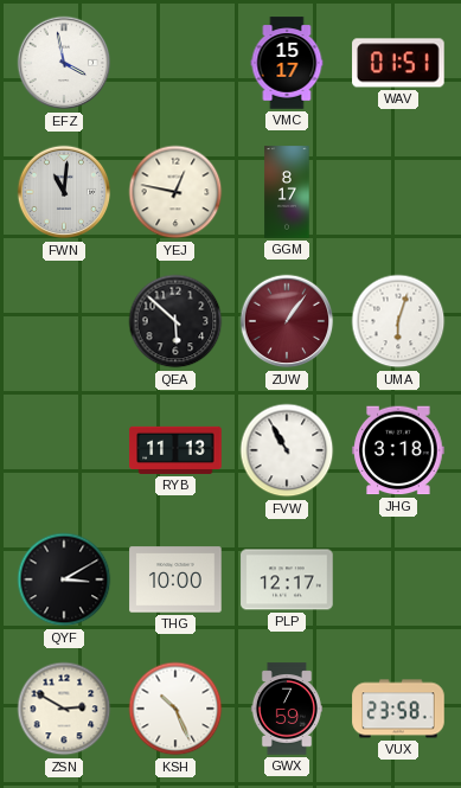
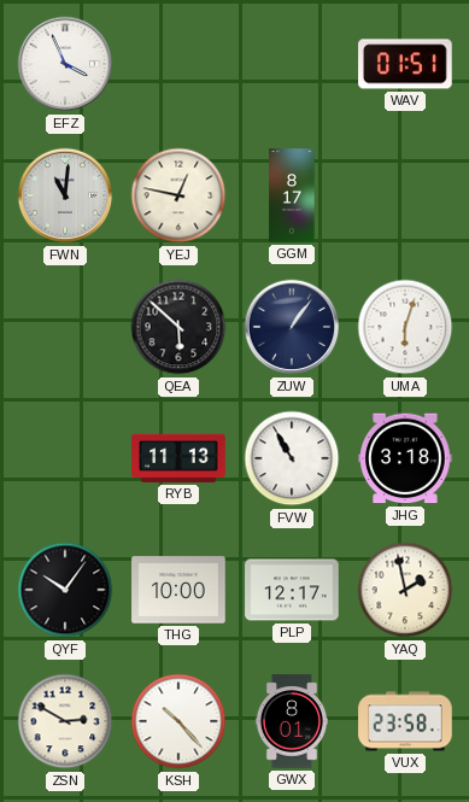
EFZ: 3:58 -> 3:56 (65, 64)
VMC: 15:17 -> none (287, 63)
ZUW dial: burgundy -> navy (292, 327)
QYF: 3:10 -> 10:06 (65, 590)
YAQ: none -> 1:58 (405, 590)
KSH: 10:26 -> 10:23 (178, 721)
GWX: 7:59 -> 8:01 (292, 721)
